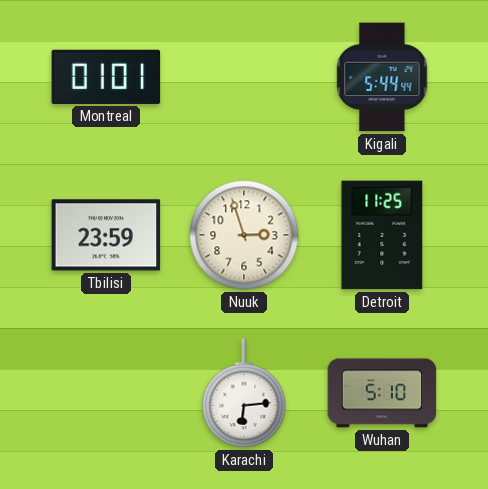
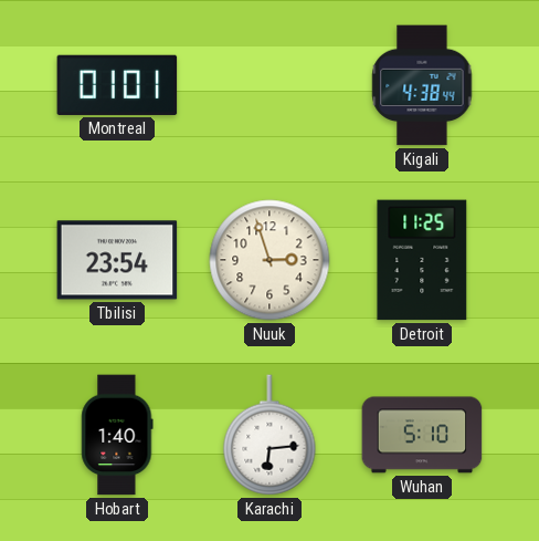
Kigali: 5:44 -> 4:38 (422, 85)
Tbilisi: 23:59 -> 23:54 (117, 260)
Hobart: none -> 1:40 (117, 435)
